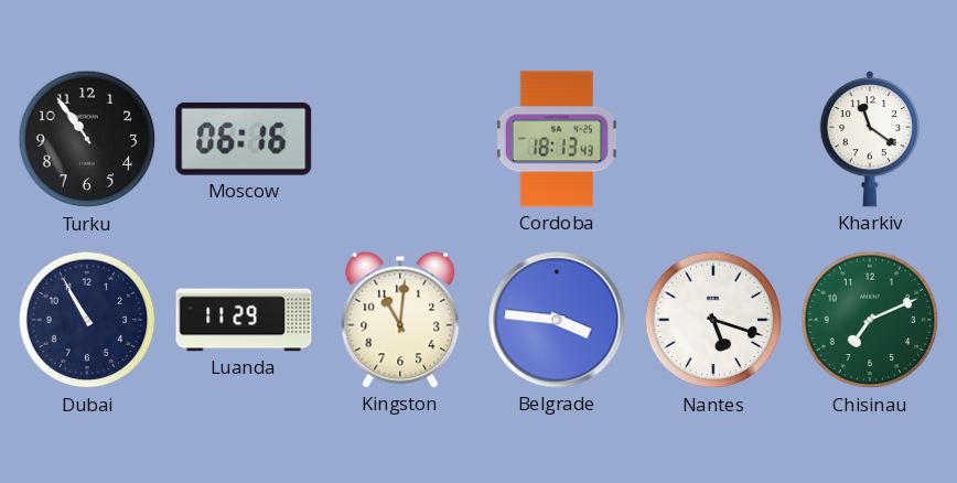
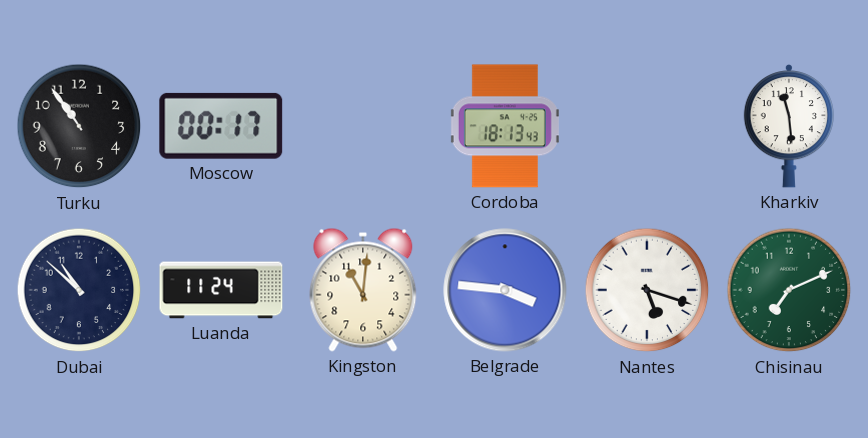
Moscow: 06:16 -> 00:17 (221, 126)
Kharkiv: 11:21 -> 11:29 (788, 127)
Dubai: 10:55 -> 10:52 (79, 290)
Luanda: 11:29 -> 11:24 (221, 290)
